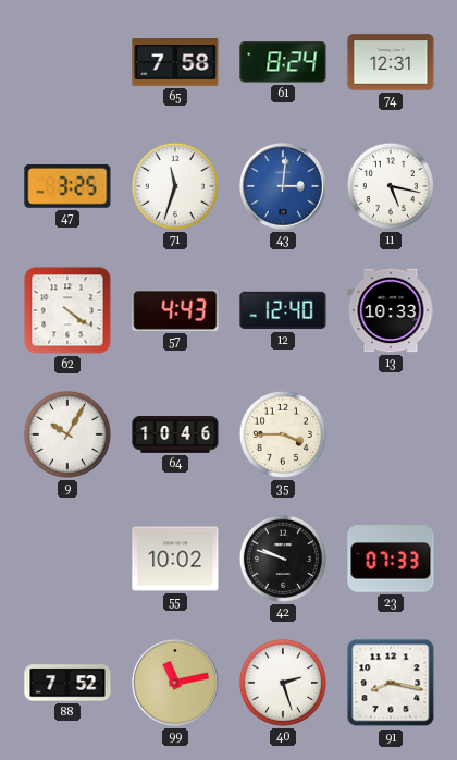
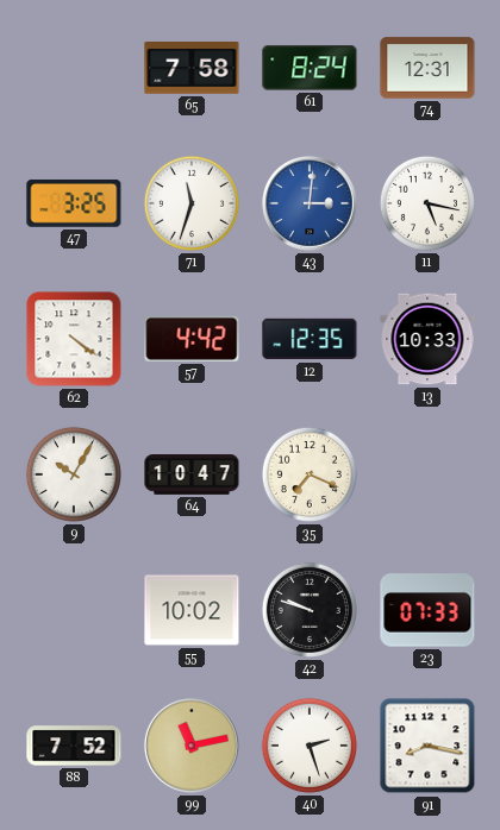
57: 4:43 -> 4:42 (192, 339)
12: 12:40 -> 12:35 (310, 339)
64: 10:46 -> 10:47 (192, 474)
35: 3:45 -> 7:19 (310, 474)
